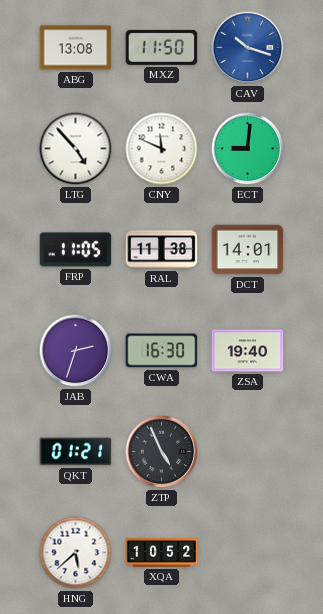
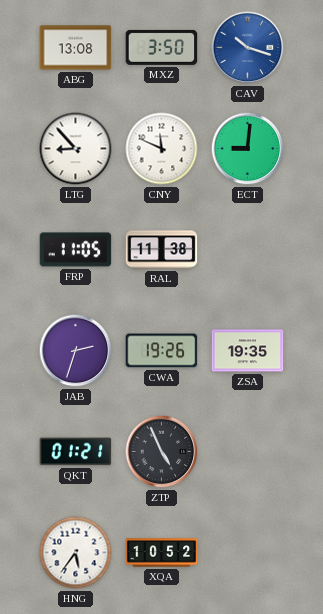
MXZ: 11:50 -> 3:50 (162, 47)
LTG: 4:53 -> 8:53 (76, 149)
DCT: 14:01 -> none (248, 250)
CWA: 16:30 -> 19:26 (162, 351)
ZSA: 19:40 -> 19:35 (248, 351)
HNG: 5:38 -> 5:36 (76, 553)
